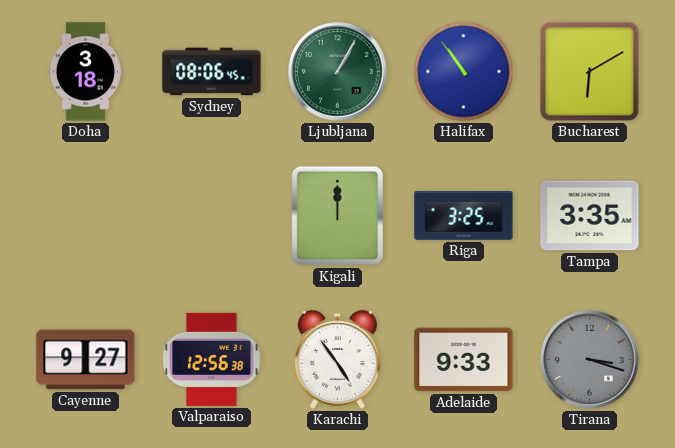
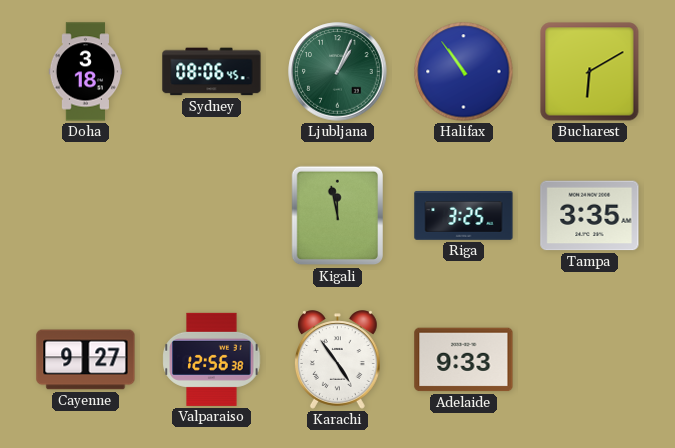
Ljubljana: 1:05 -> 1:04 (338, 72)
Kigali: 12:00 -> 11:58 (338, 216)
Tirana: 3:18 -> none (590, 360)
